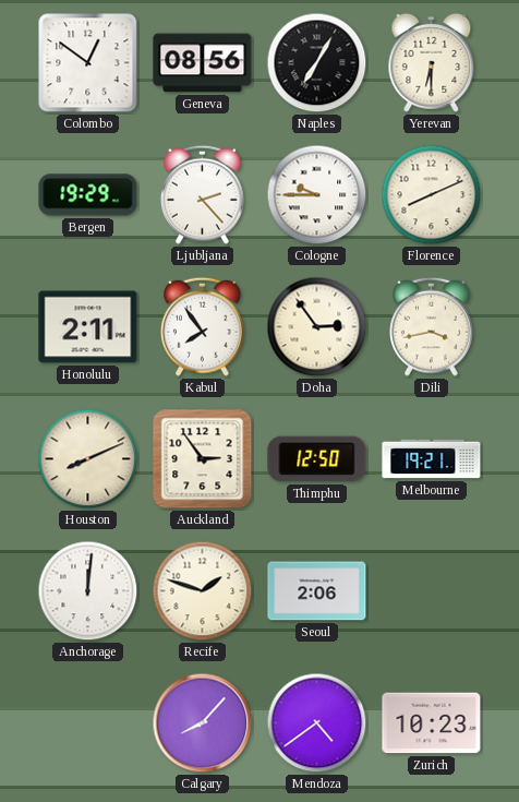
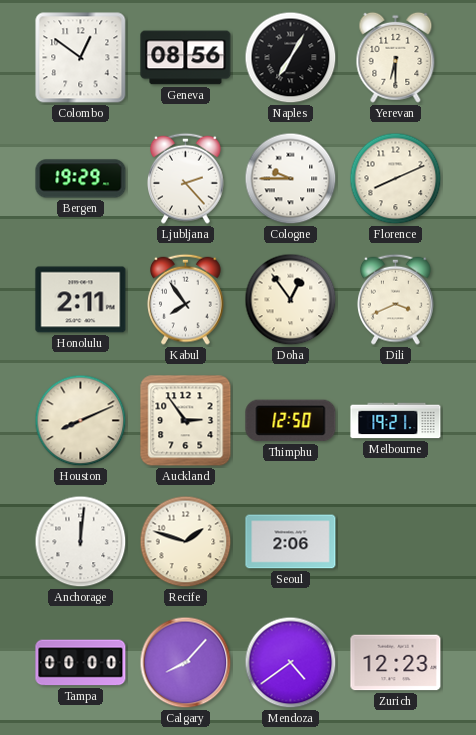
Doha: 2:54 -> 12:54 (291, 300)
Dili: 3:43 -> 3:41 (396, 299)
Tampa: none -> 00:00 (81, 663)
Zurich: 10:23 -> 12:23 (396, 663)
